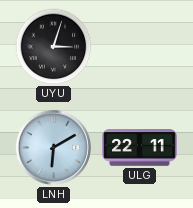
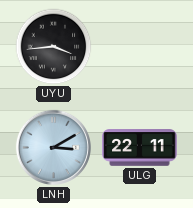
UYU: 3:03 -> 3:44 (54, 47)
LNH: 6:10 -> 3:10 (53, 147)
